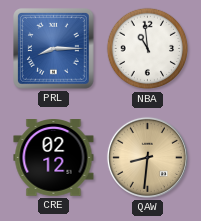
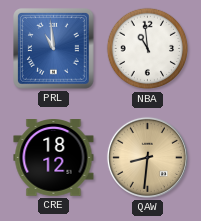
PRL: 8:15 -> 10:59 (54, 49)
CRE: 02:12 -> 18:12 (54, 158)
